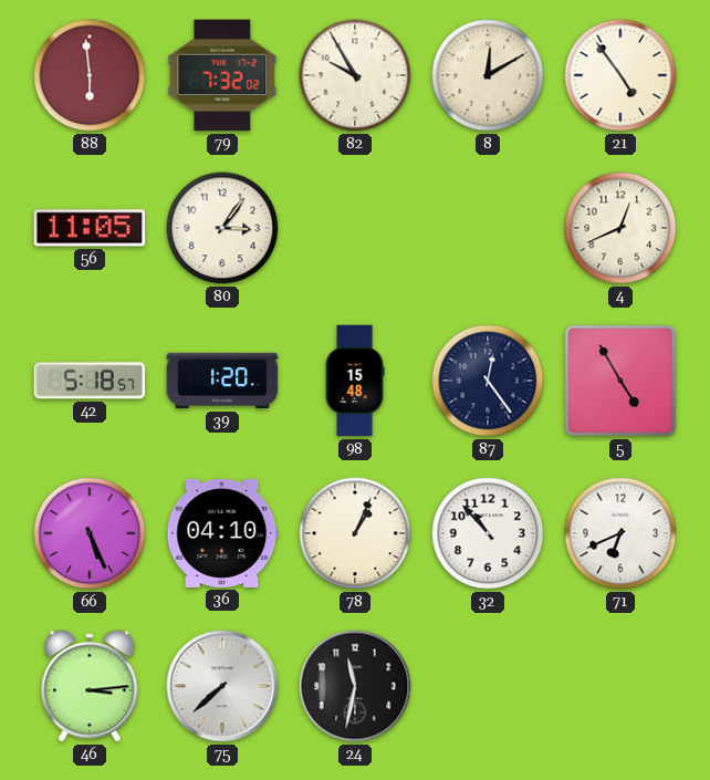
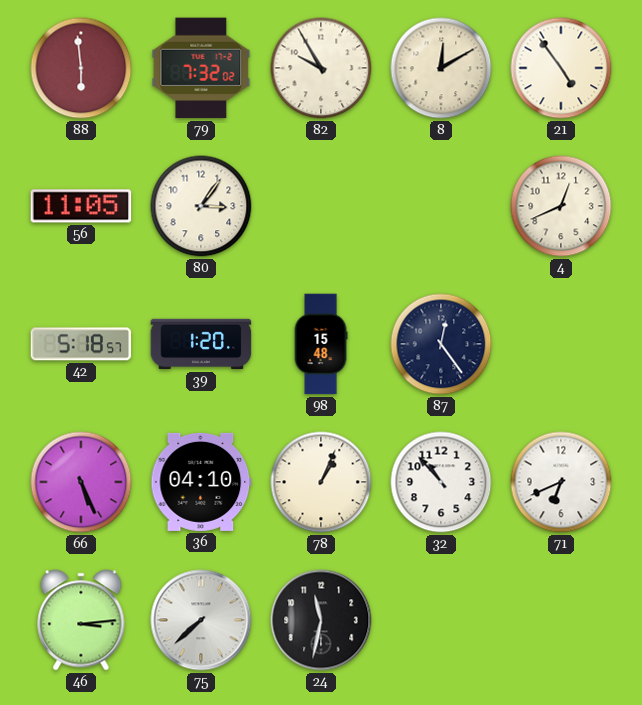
5: 4:55 -> none (620, 381)
